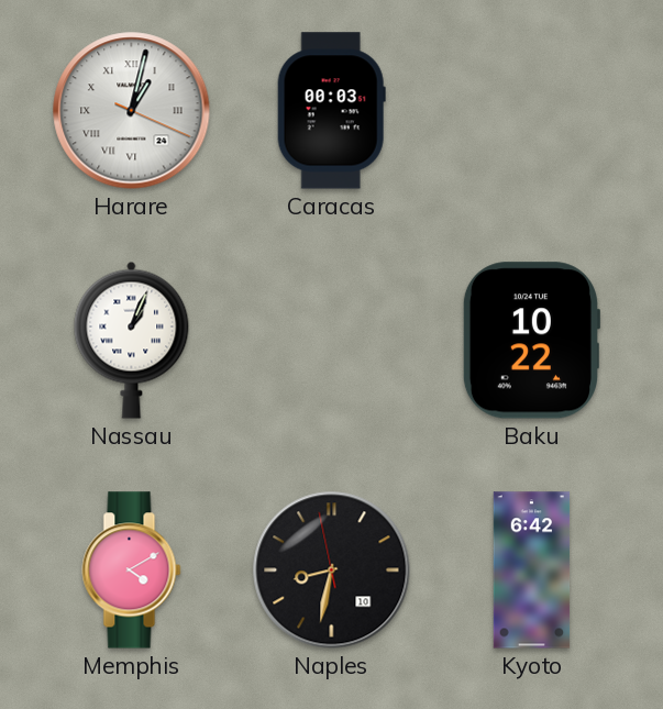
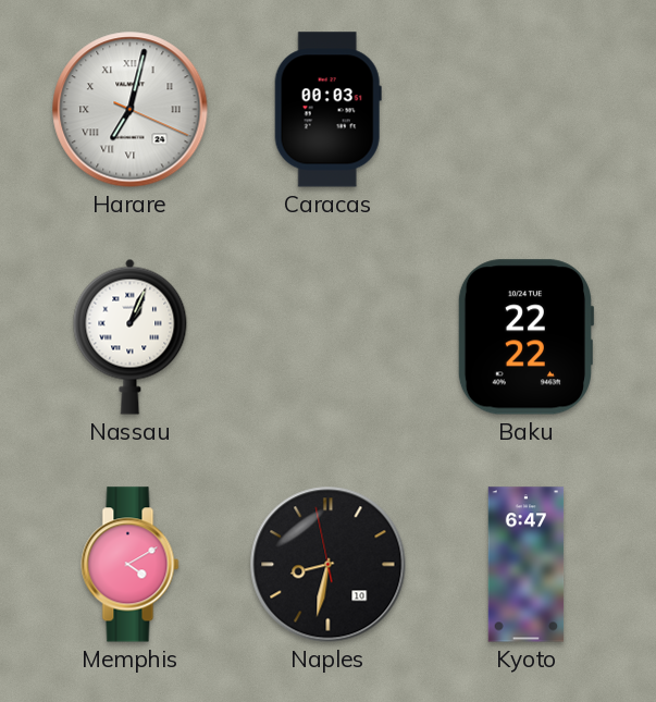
Harare: 1:02 -> 7:02 (131, 110)
Baku: 10:22 -> 22:22 (524, 337)
Kyoto: 6:42 -> 6:47 (527, 565)
